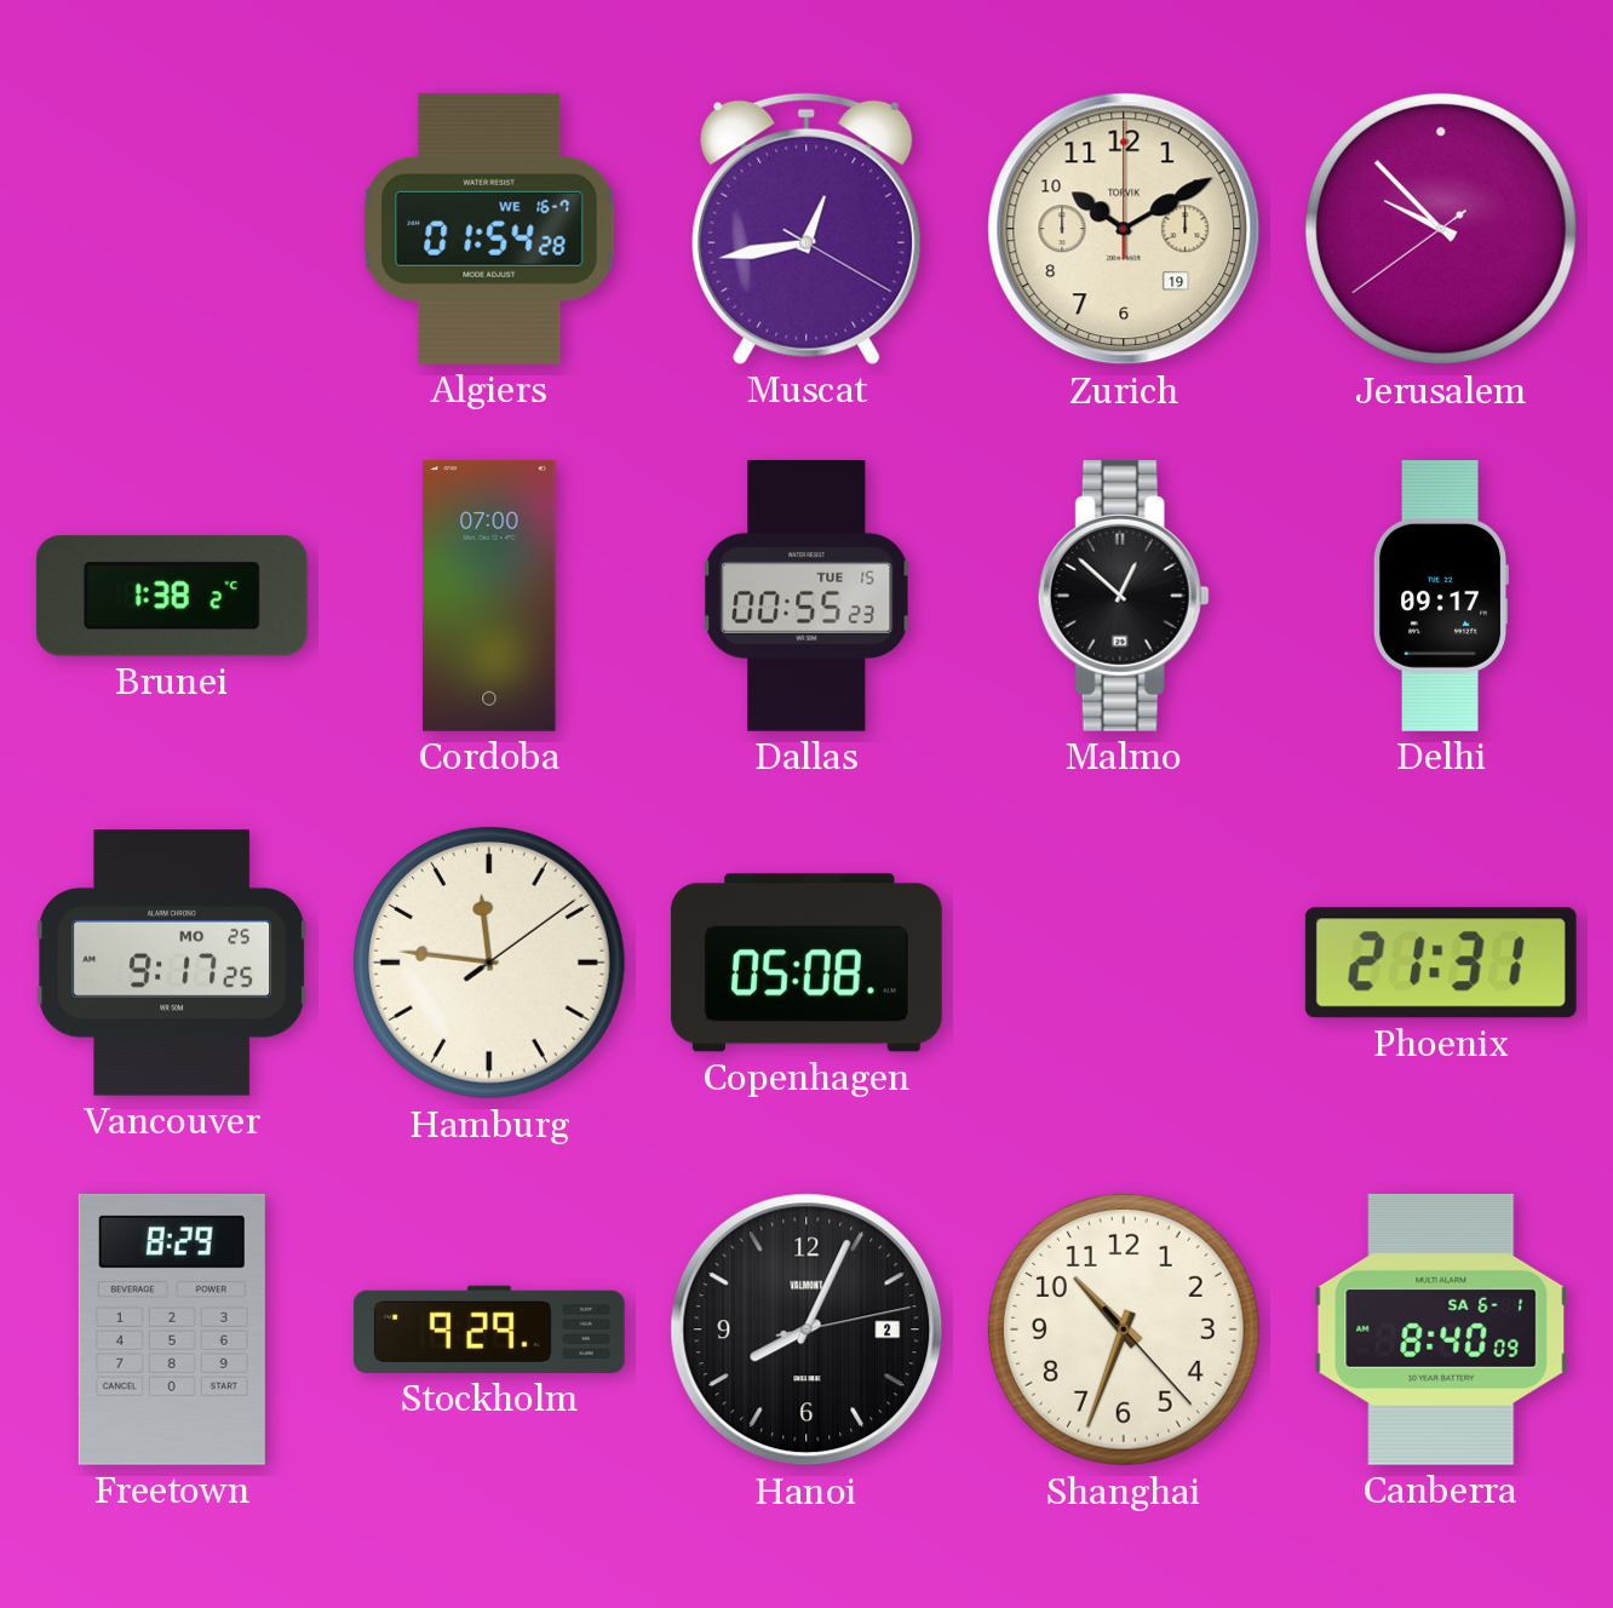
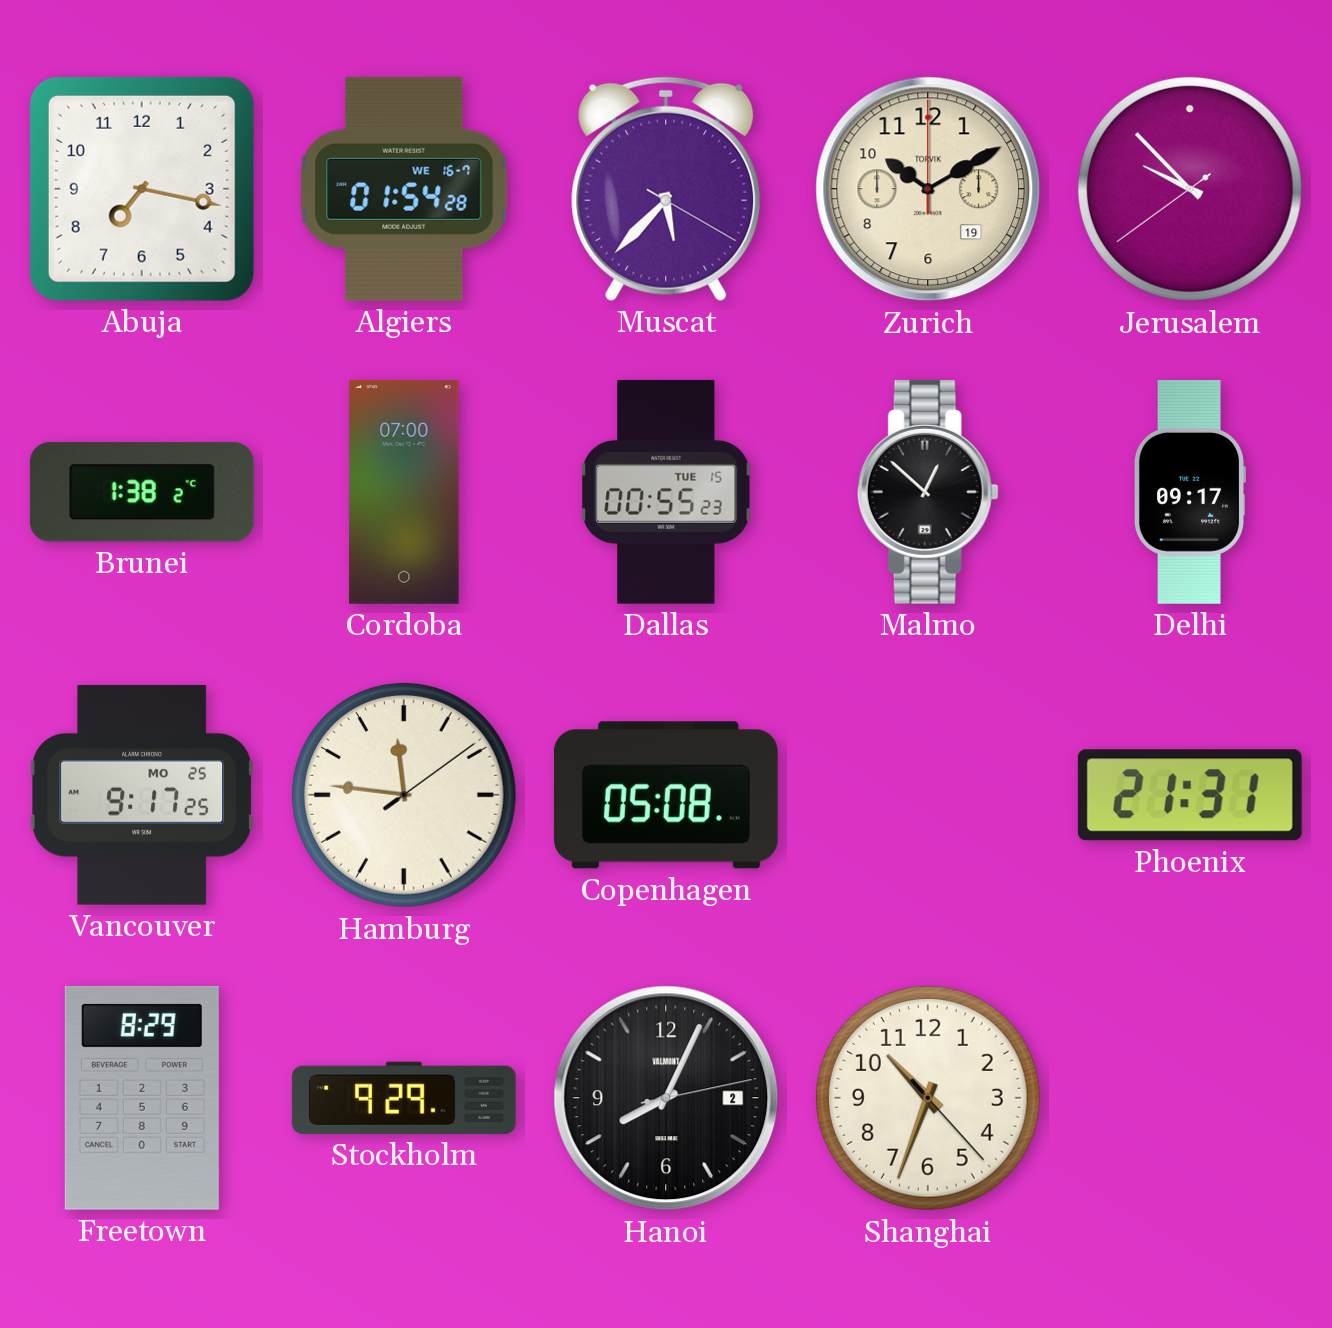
Abuja: none -> 7:17 (142, 189)
Muscat: 12:43 -> 5:37 (666, 189)
Canberra: 8:40 -> none (1441, 1330)
